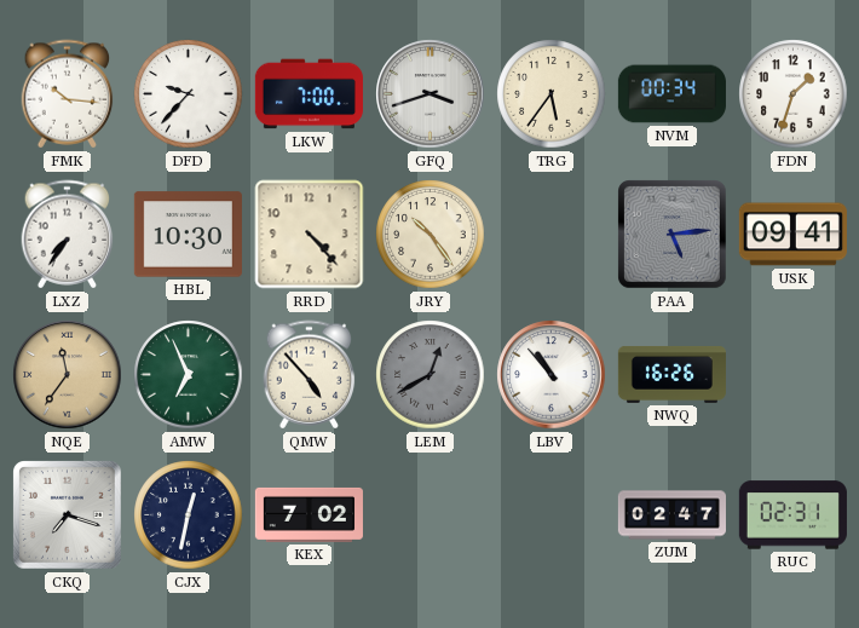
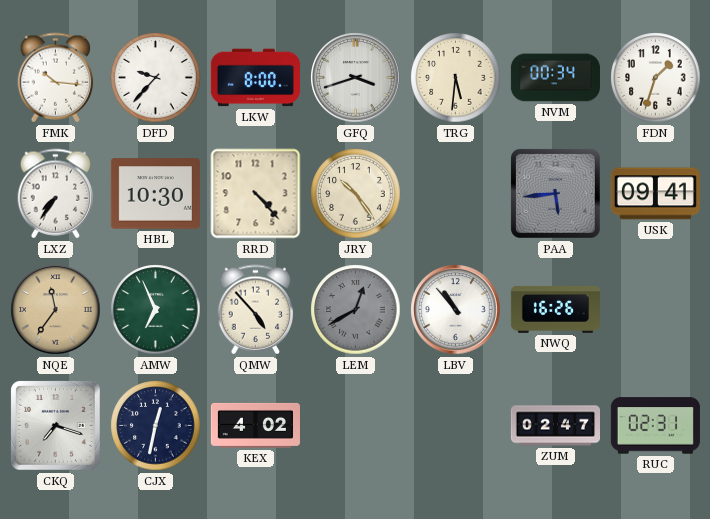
LKW: 7:00 -> 8:00 (255, 78)
TRG: 5:36 -> 5:31 (456, 78)
PAA: 5:14 -> 5:44 (556, 194)
KEX: 7:02 -> 4:02 (255, 425)
